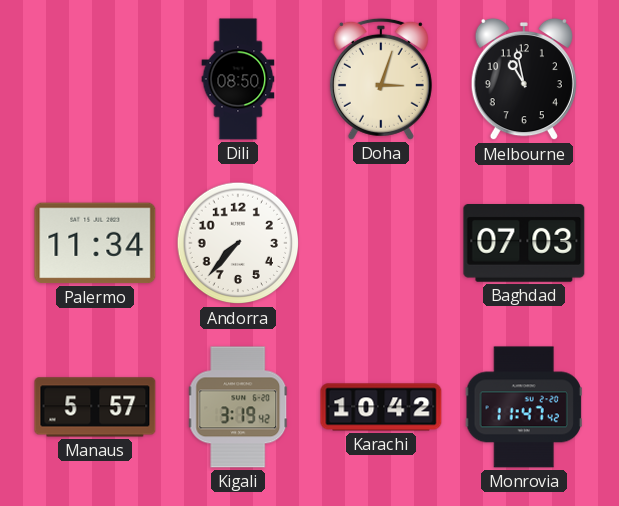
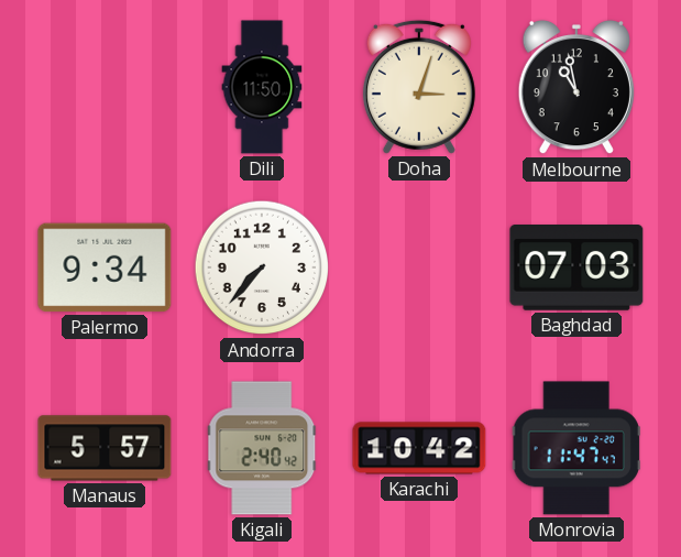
Dili: 08:50 -> 11:50 (262, 87)
Palermo: 11:34 -> 9:34 (105, 267)
Kigali: 3:19 -> 2:40 (262, 448)
Monrovia: 11:47:42 -> 11:47:47 (576, 448)
